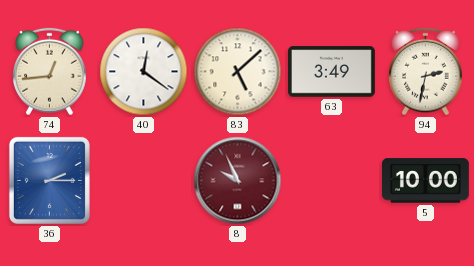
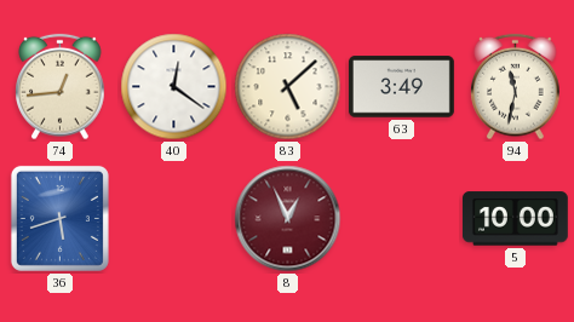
94: 2:32 -> 11:32 (516, 87)
36: 2:15 -> 5:42 (59, 218)
8: 9:56 -> 12:56 (288, 219)
